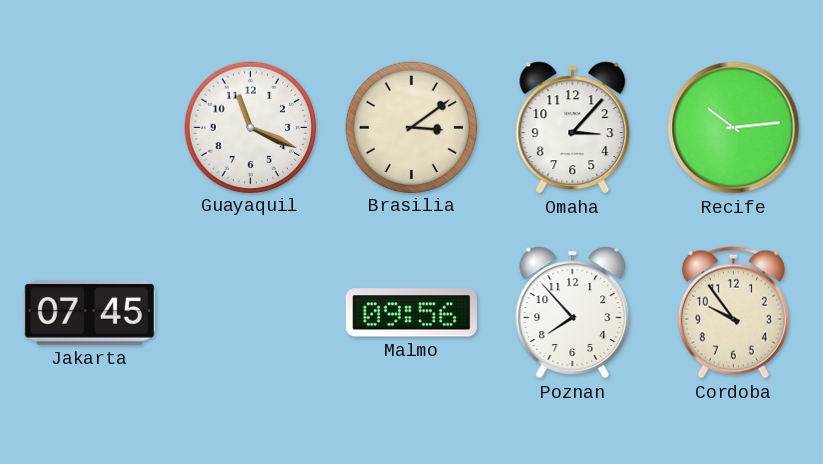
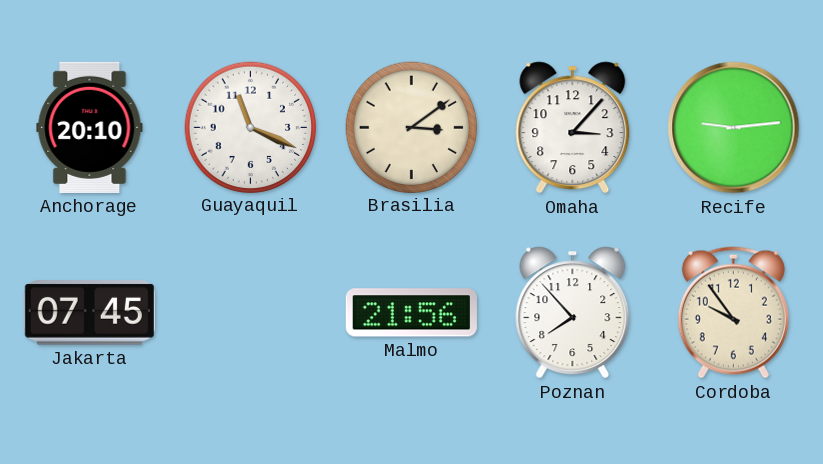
Anchorage: none -> 20:10 (90, 127)
Recife: 10:14 -> 9:14 (734, 128)
Malmo: 09:56 -> 21:56 (411, 313)
